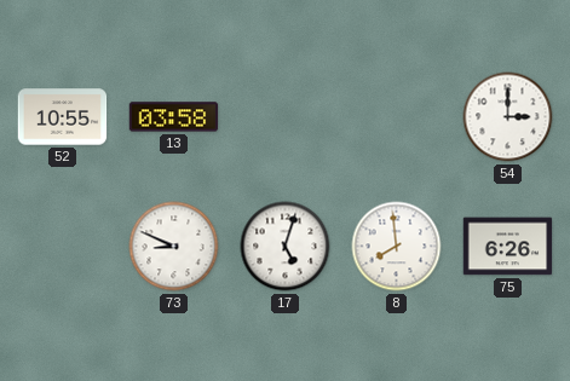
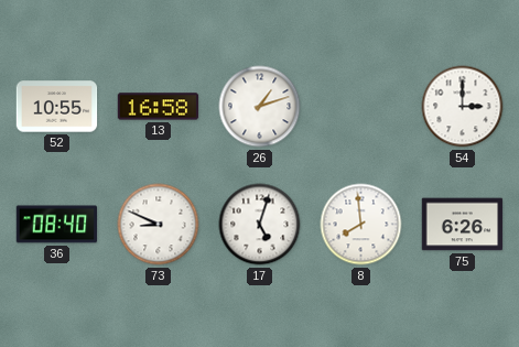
13: 03:58 -> 16:58 (159, 107)
26: none -> 1:12 (260, 107)
36: none -> 08:40 (57, 225)
